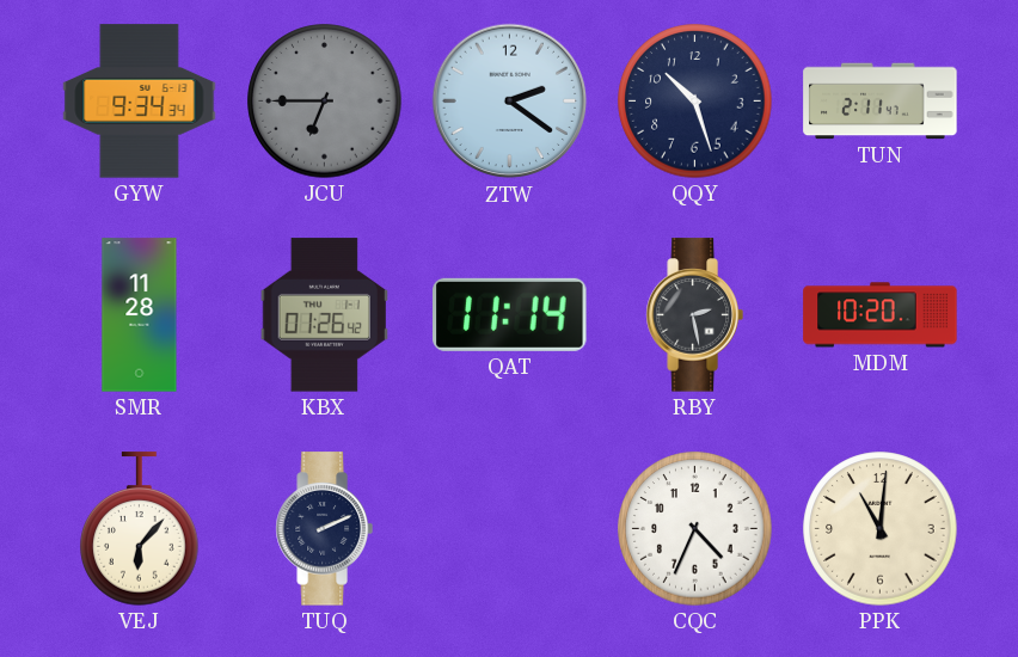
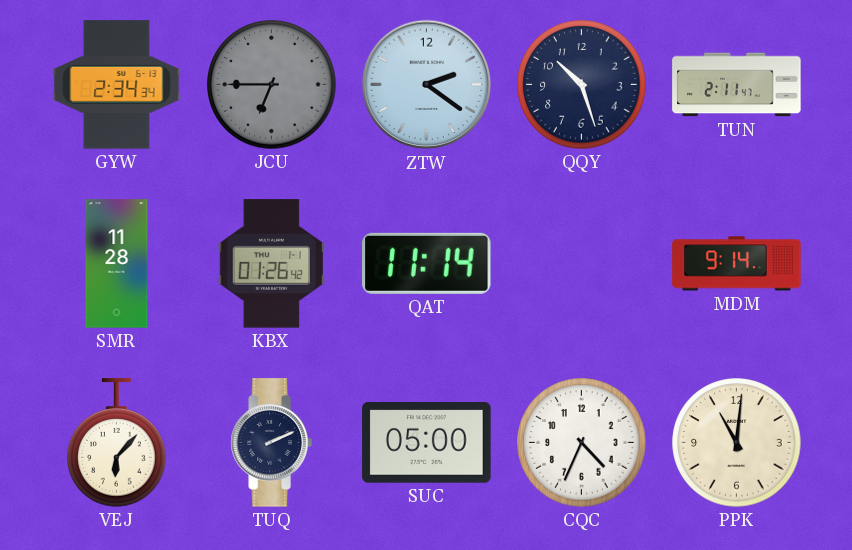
GYW: 9:34 -> 2:34 (117, 85)
RBY: 2:28 -> none (694, 315)
MDM: 10:20 -> 9:14 (737, 264)
SUC: none -> 05:00 (427, 443)
